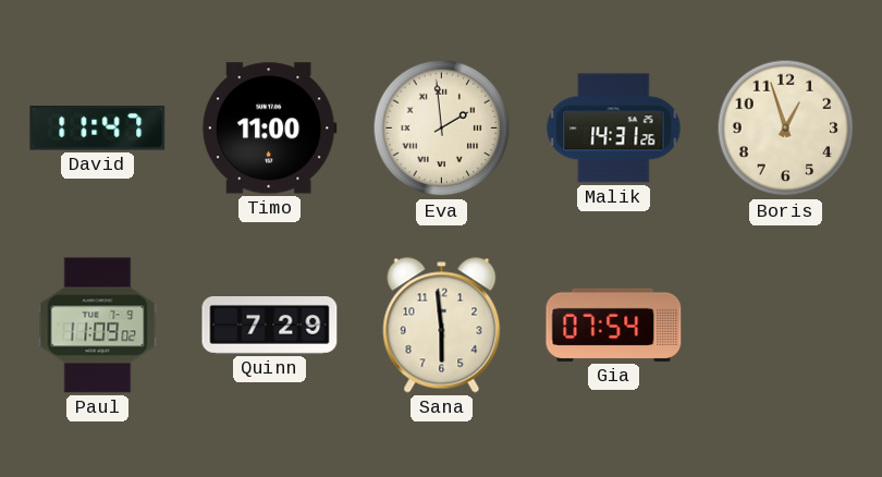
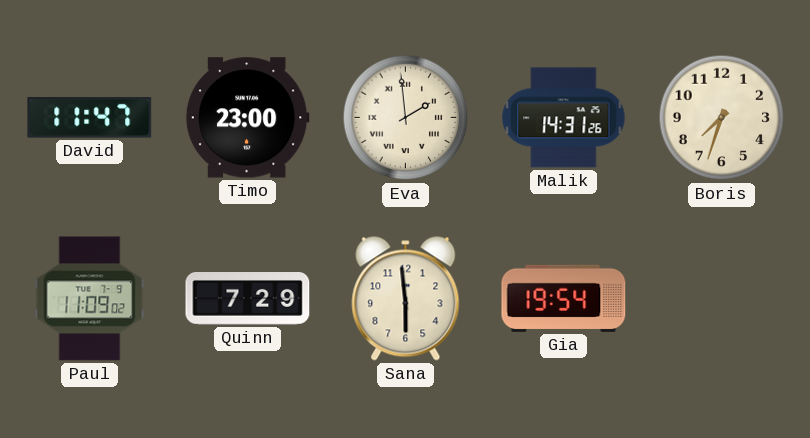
Timo: 11:00 -> 23:00 (247, 118)
Boris: 12:57 -> 7:33 (722, 118)
Gia: 07:54 -> 19:54 (564, 298)
